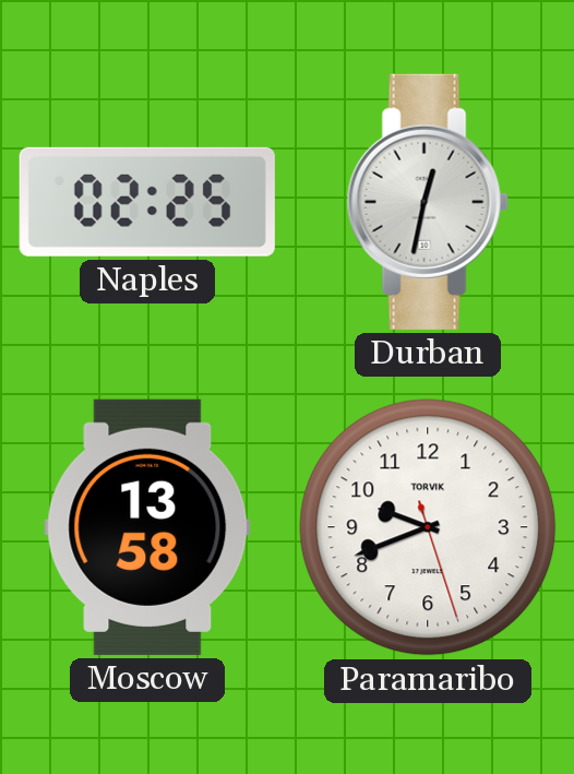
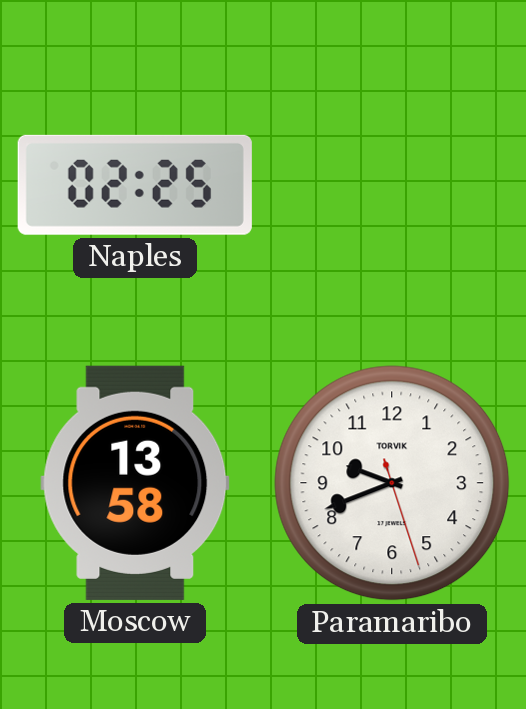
Durban: 12:32 -> none (428, 202)
